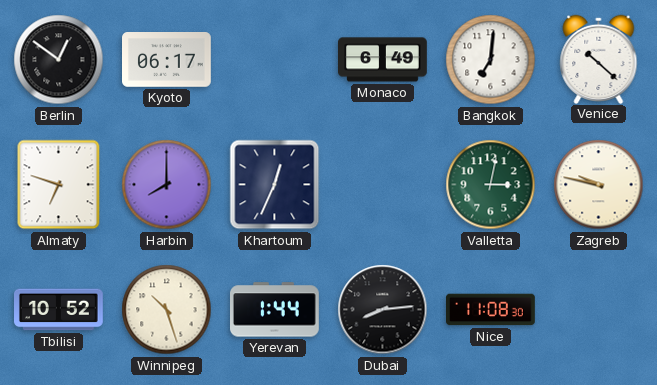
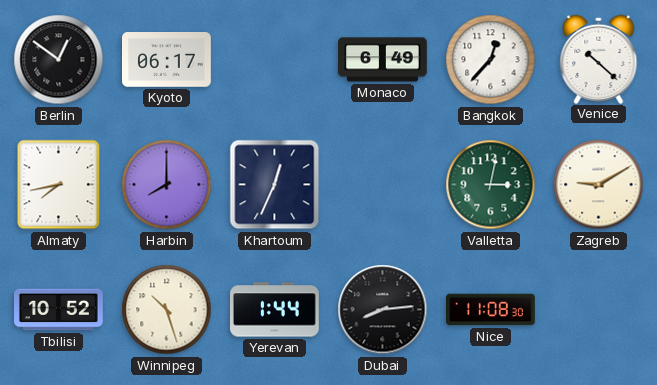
Bangkok: 7:01 -> 12:37 (491, 60)
Almaty: 6:48 -> 7:43 (59, 185)
Zagreb: 9:47 -> 9:10 (599, 185)
